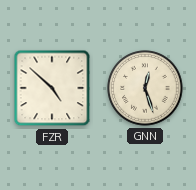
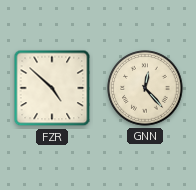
GNN: 12:27 -> 12:23 (145, 88)
